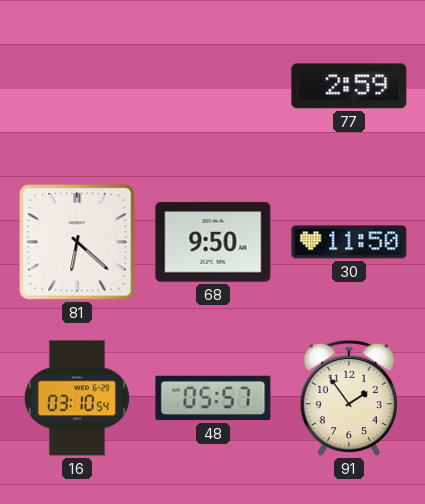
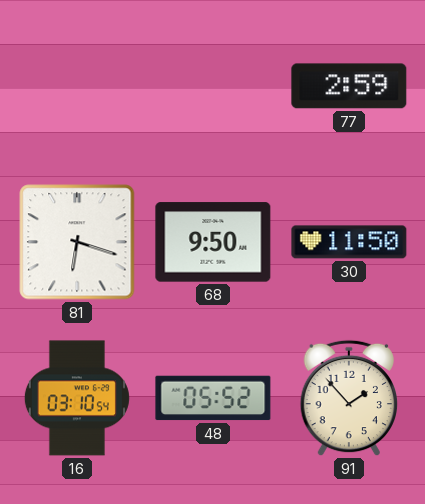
81: 6:22 -> 6:18 (77, 242)
48: 05:57 -> 05:52 (213, 398)
91: 1:54 -> 1:53 (348, 398)
